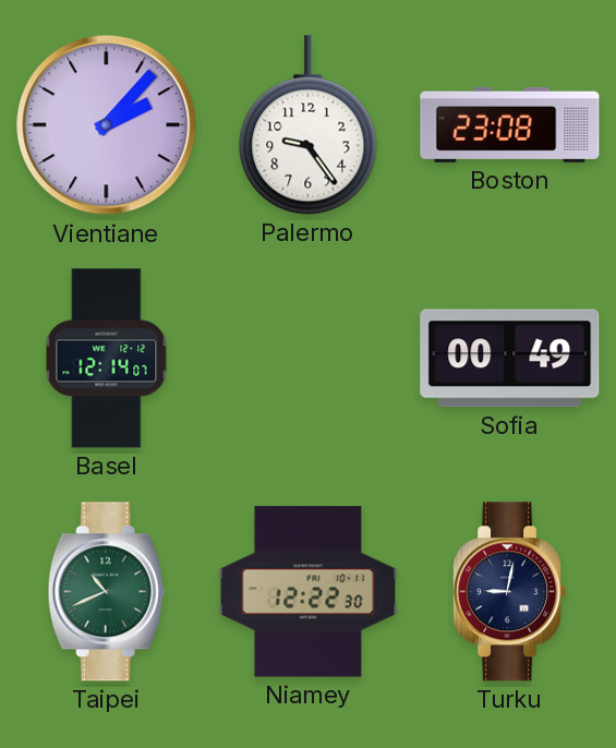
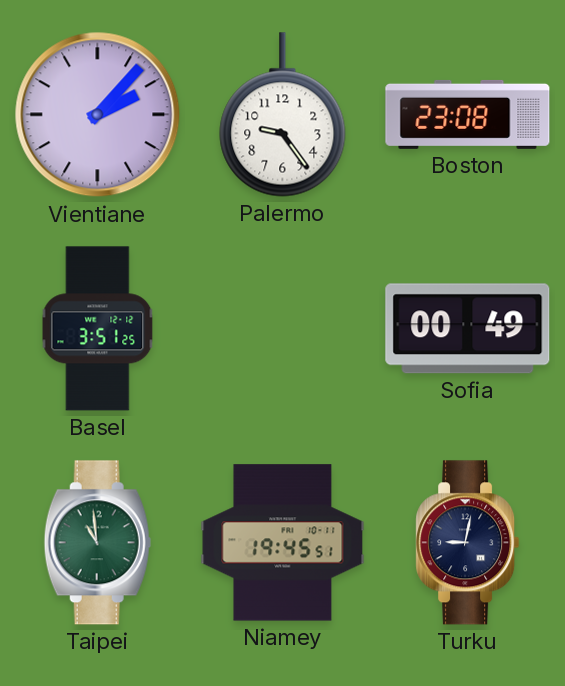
Basel: 12:14 -> 3:51 (98, 329)
Taipei: 10:41 -> 10:59 (97, 543)
Niamey: 12:22 -> 19:45 (283, 543)
